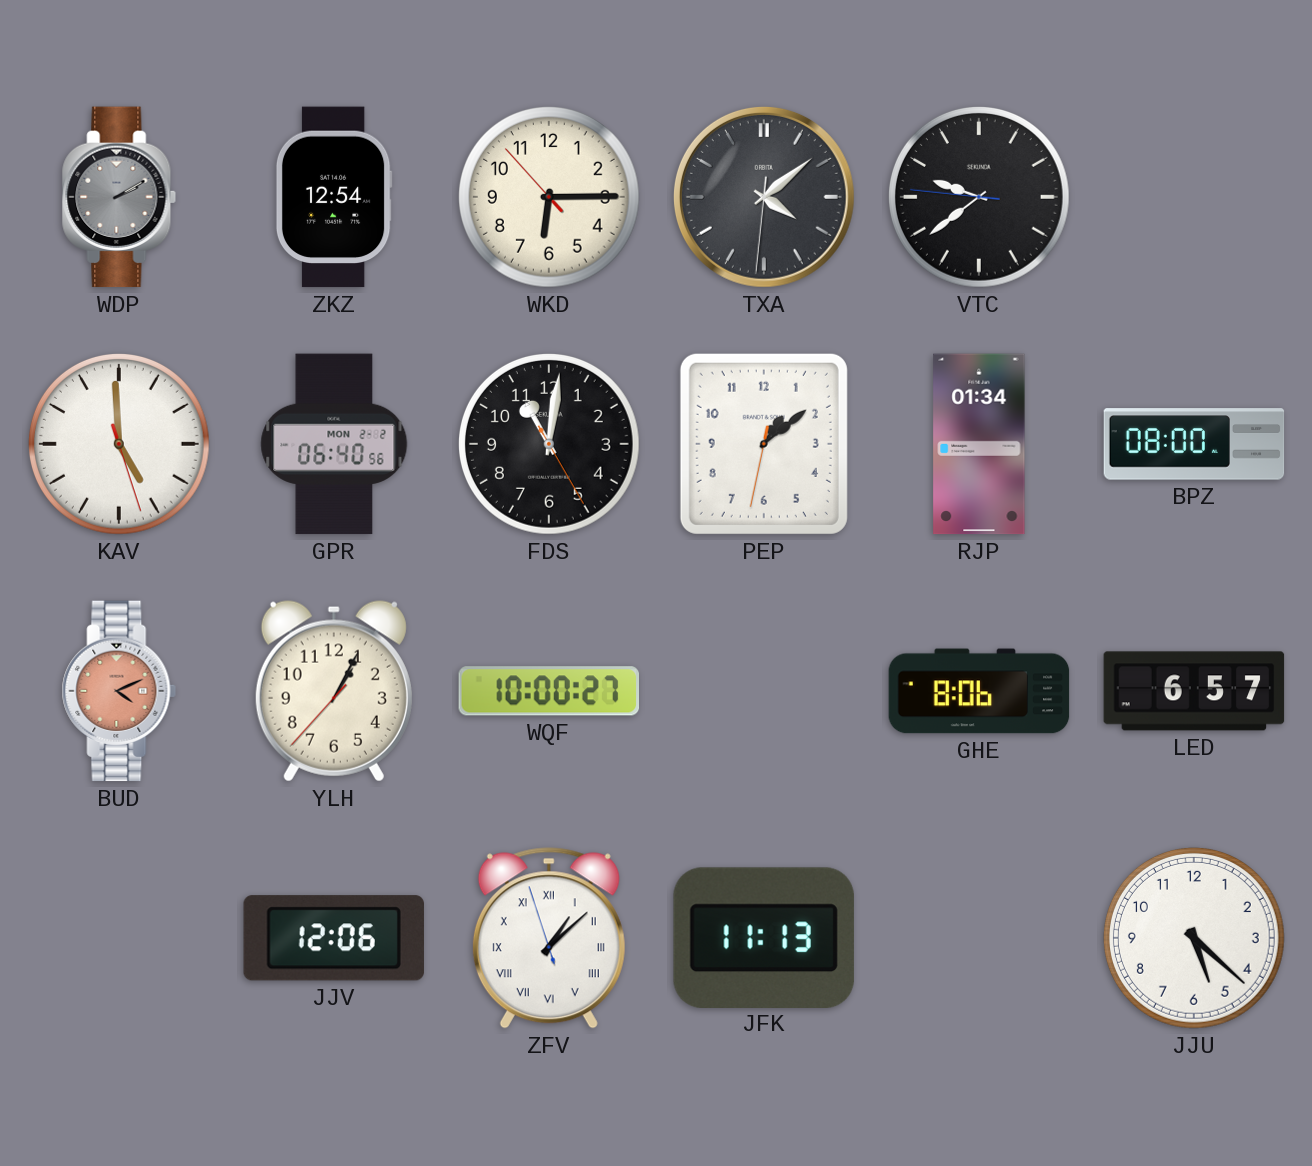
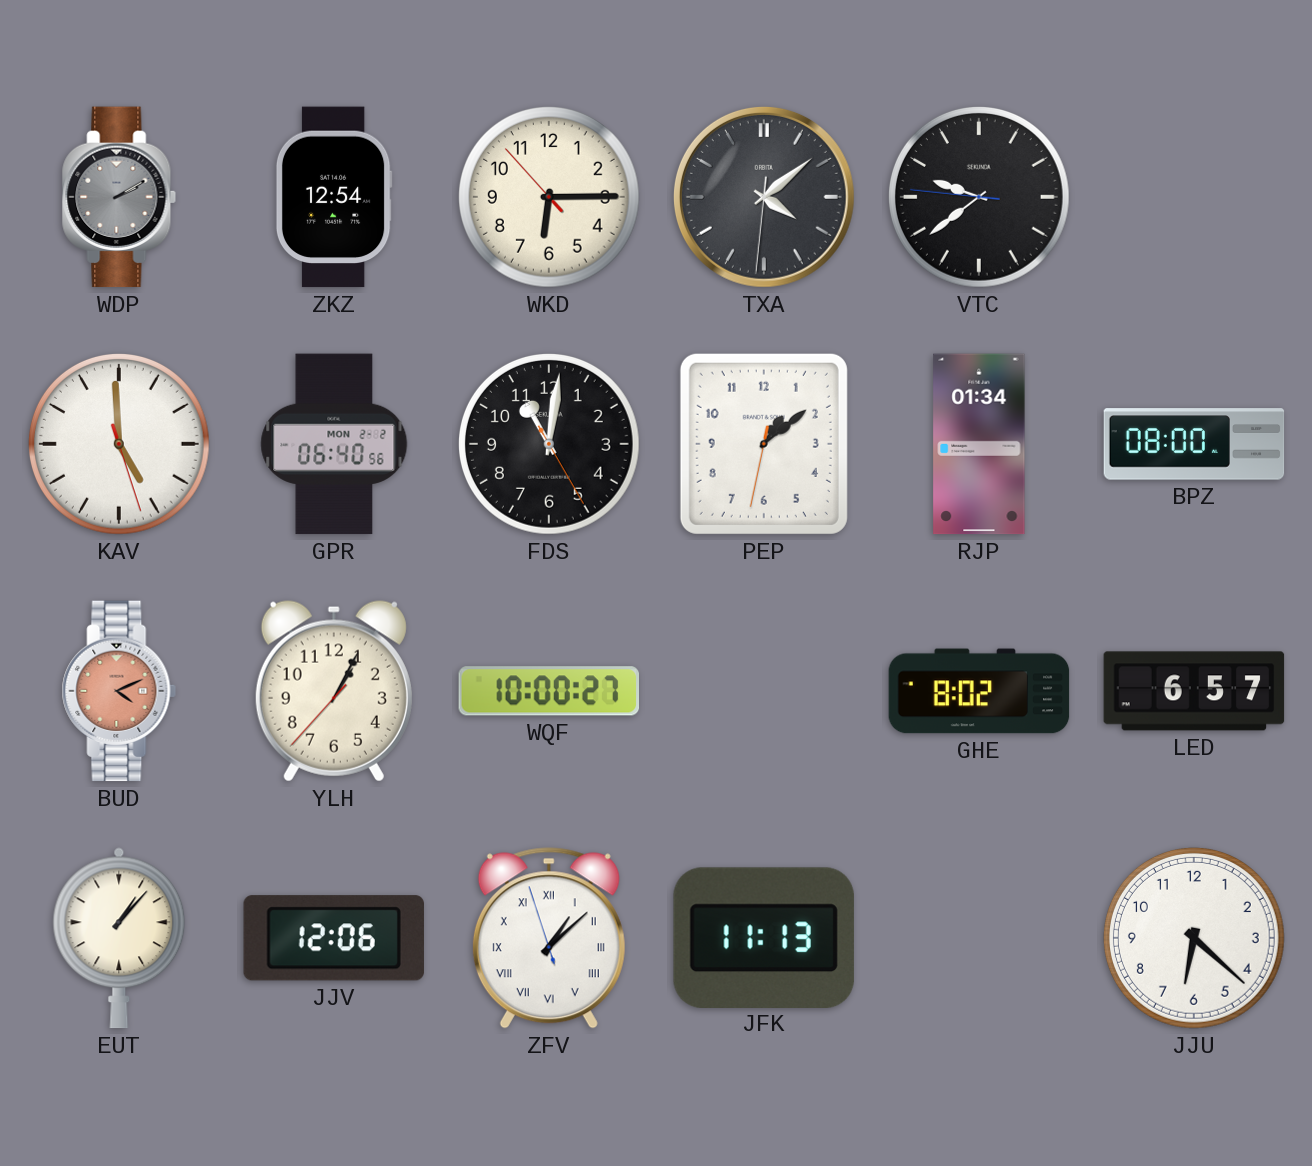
GHE: 8:06 -> 8:02 (979, 691)
EUT: none -> 1:07 (119, 938)
JJU: 5:22 -> 6:22 (1194, 938)
